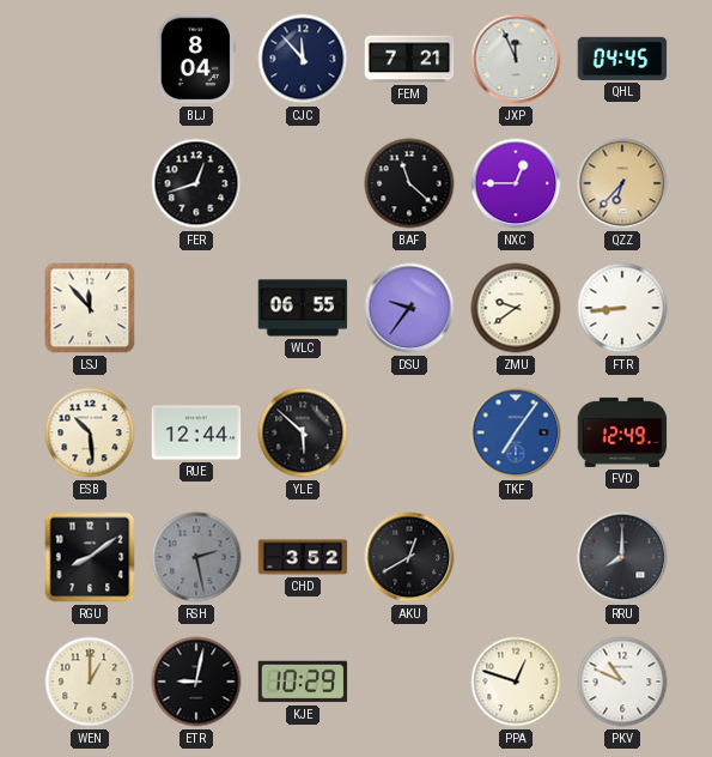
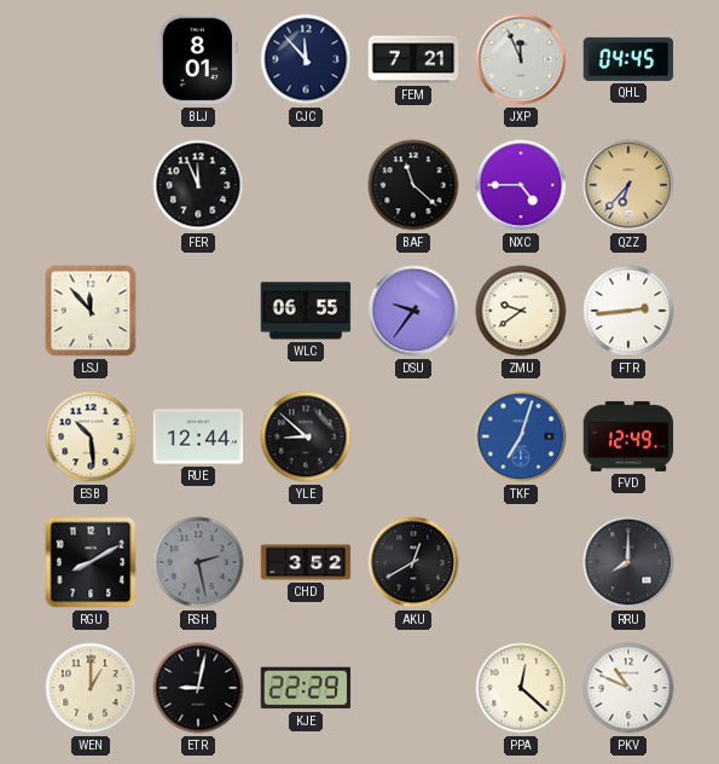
BLJ: 8:04 -> 8:01 (198, 59)
FER: 12:42 -> 11:56 (198, 185)
NXC: 12:45 -> 4:45 (521, 185)
FTR: 8:44 -> 2:44 (628, 311)
YLE: 5:52 -> 8:52 (306, 436)
TKF: 7:06 -> 7:03 (521, 436)
RGU: 8:09 -> 8:10 (91, 562)
KJE: 10:29 -> 22:29 (306, 688)
PPA: 12:48 -> 12:22 (521, 688)
